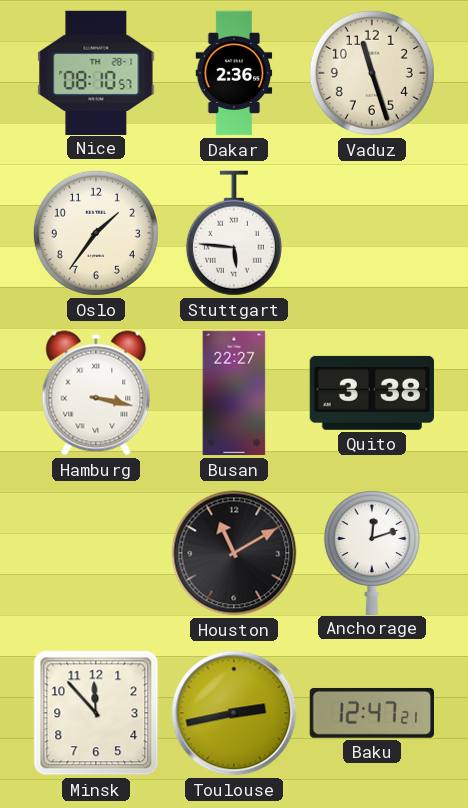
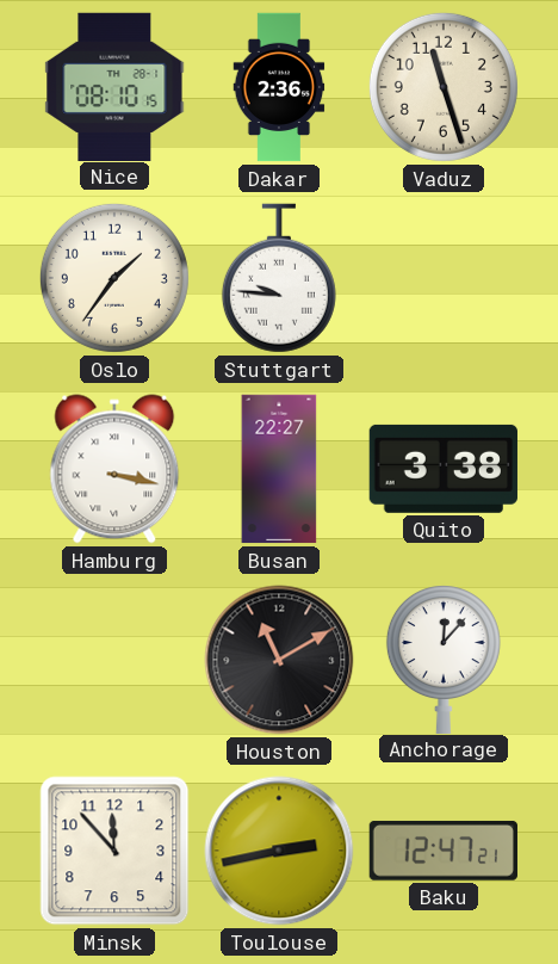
Nice: 08:10:57 -> 08:10:15 (114, 86)
Stuttgart: 5:46 -> 9:46 (279, 278)
Anchorage: 12:12 -> 12:07 (444, 660)
